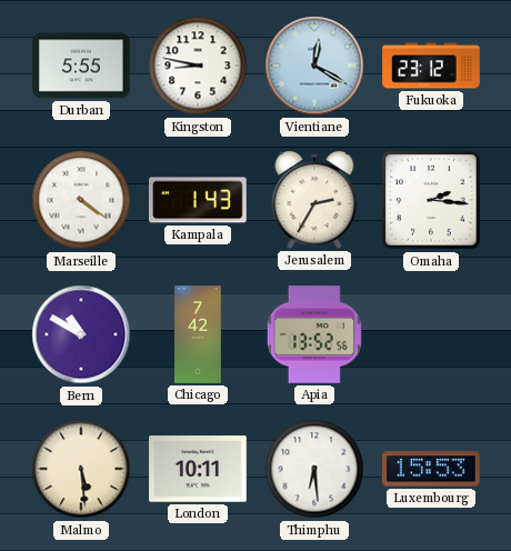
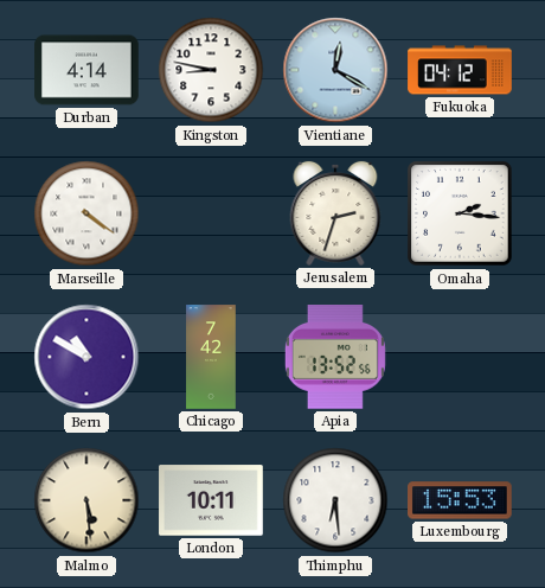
Durban: 5:55 -> 4:14 (86, 70)
Fukuoka: 23:12 -> 04:12 (460, 70)
Kampala: 1:43 -> none (199, 200)
Jerusalem: 2:35 -> 2:33 (335, 213)
